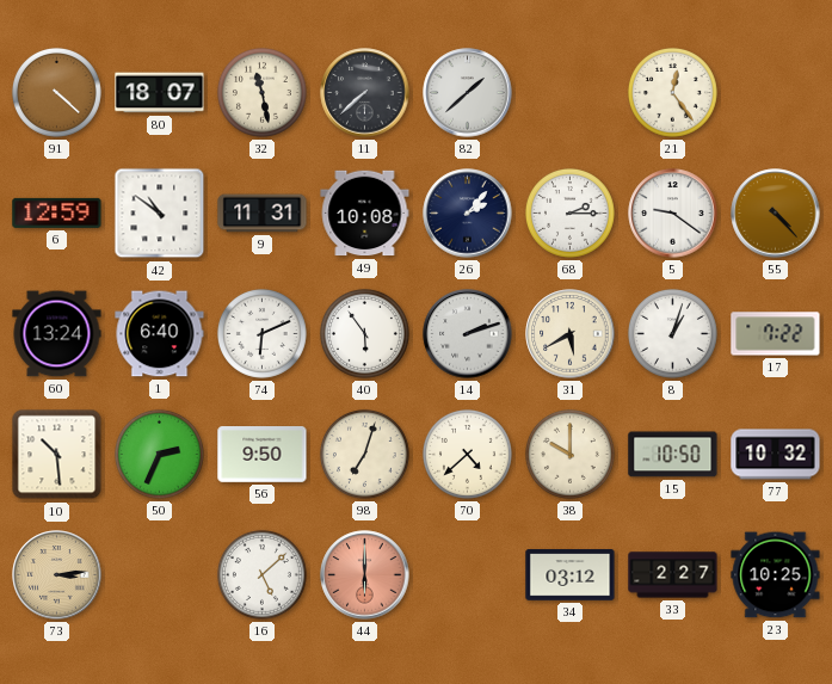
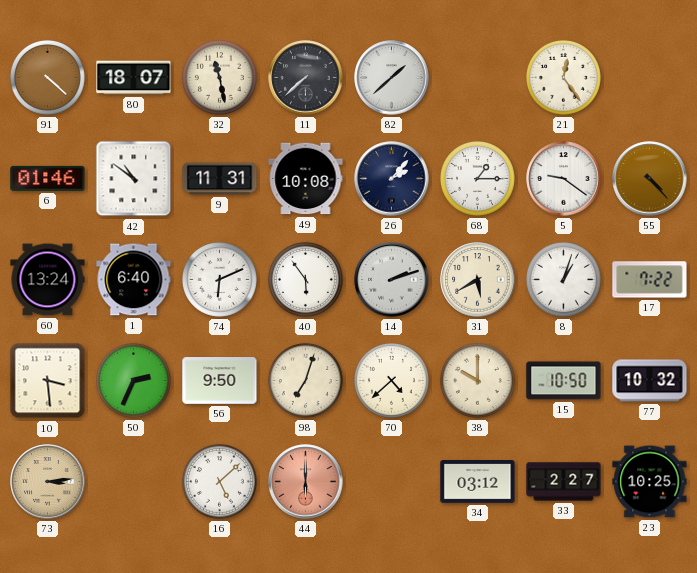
6: 12:59 -> 01:46 (48, 178)
68: 2:15 -> 1:15 (477, 178)
10: 10:29 -> 3:29 (48, 381)
